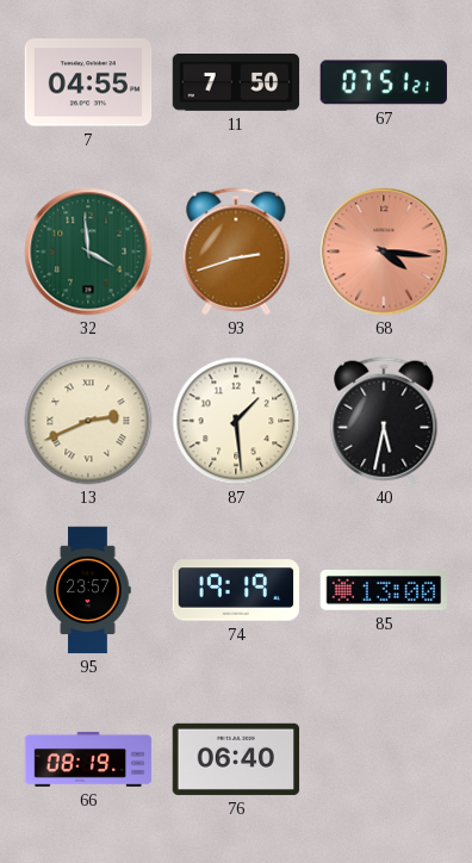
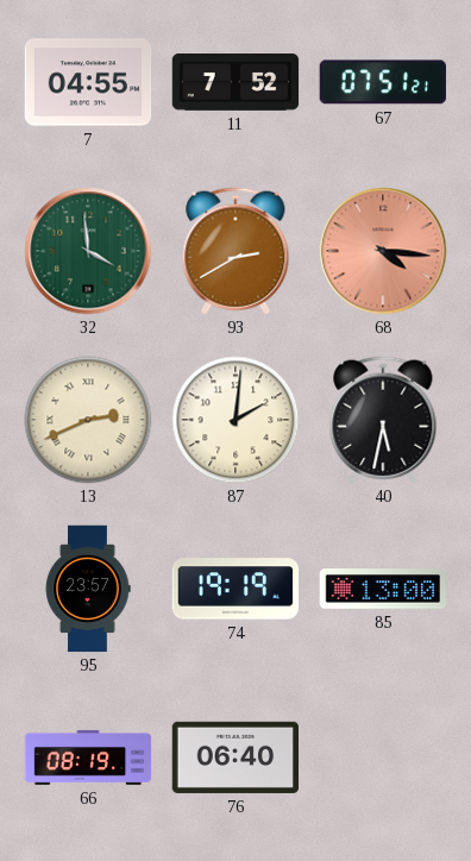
11: 7:50 -> 7:52 (235, 82)
93: 2:42 -> 2:40 (235, 251)
87: 1:29 -> 2:01 (235, 420)
